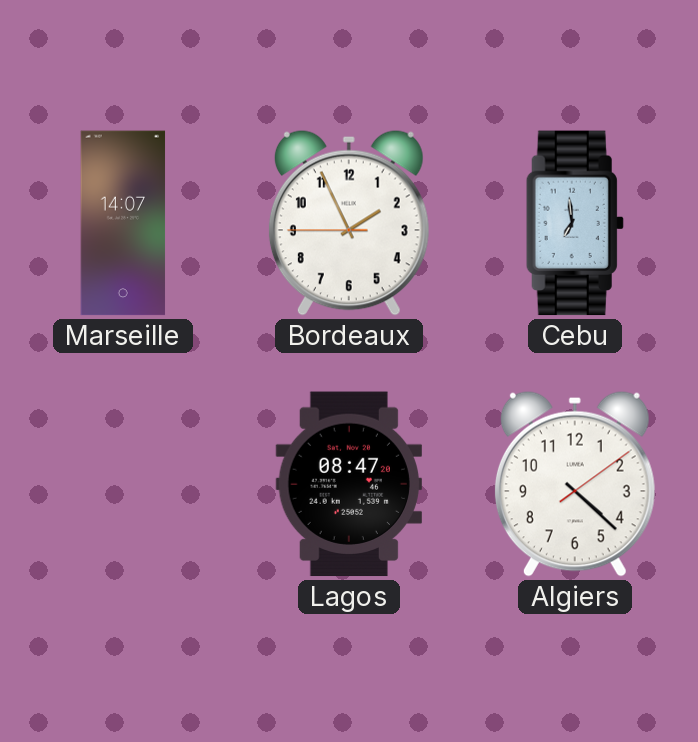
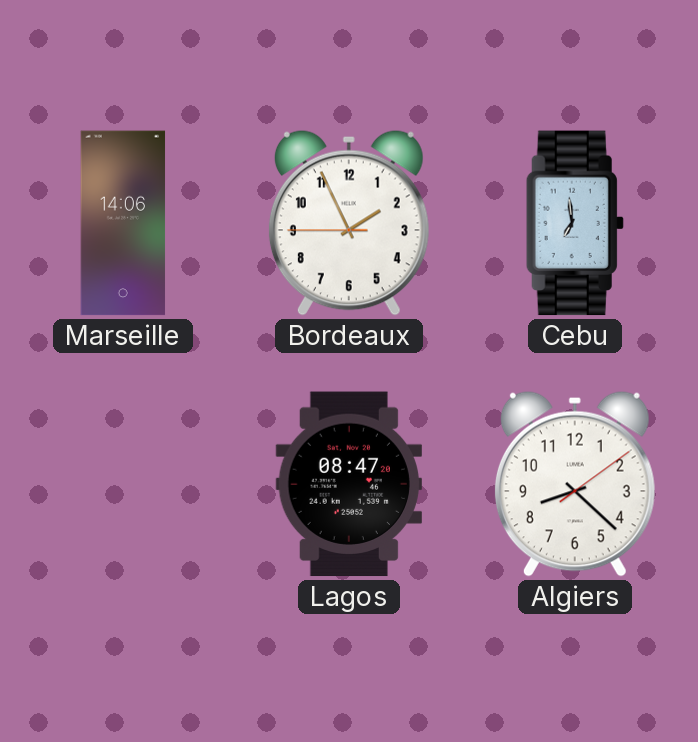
Marseille: 14:07 -> 14:06 (123, 223)
Algiers: 4:22 -> 8:22 (575, 484)
